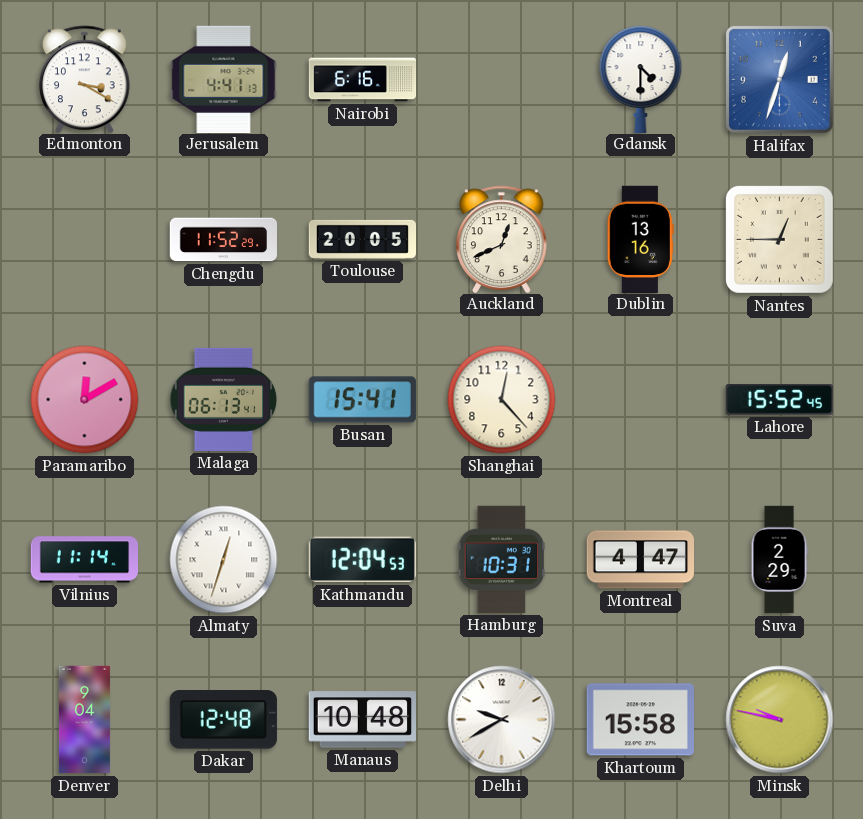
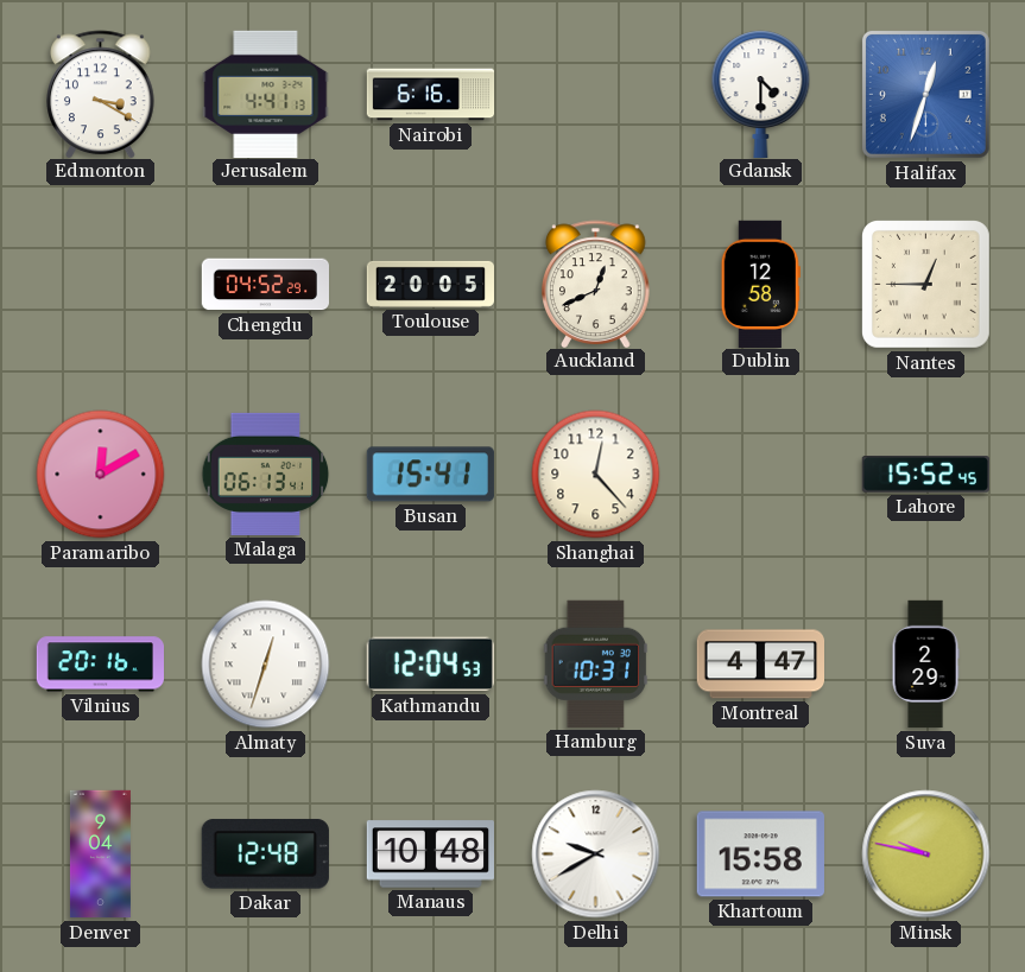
Chengdu: 11:52 -> 04:52 (265, 285)
Dublin: 13:16 -> 12:58 (760, 284)
Vilnius: 11:14 -> 20:16 (100, 665)
